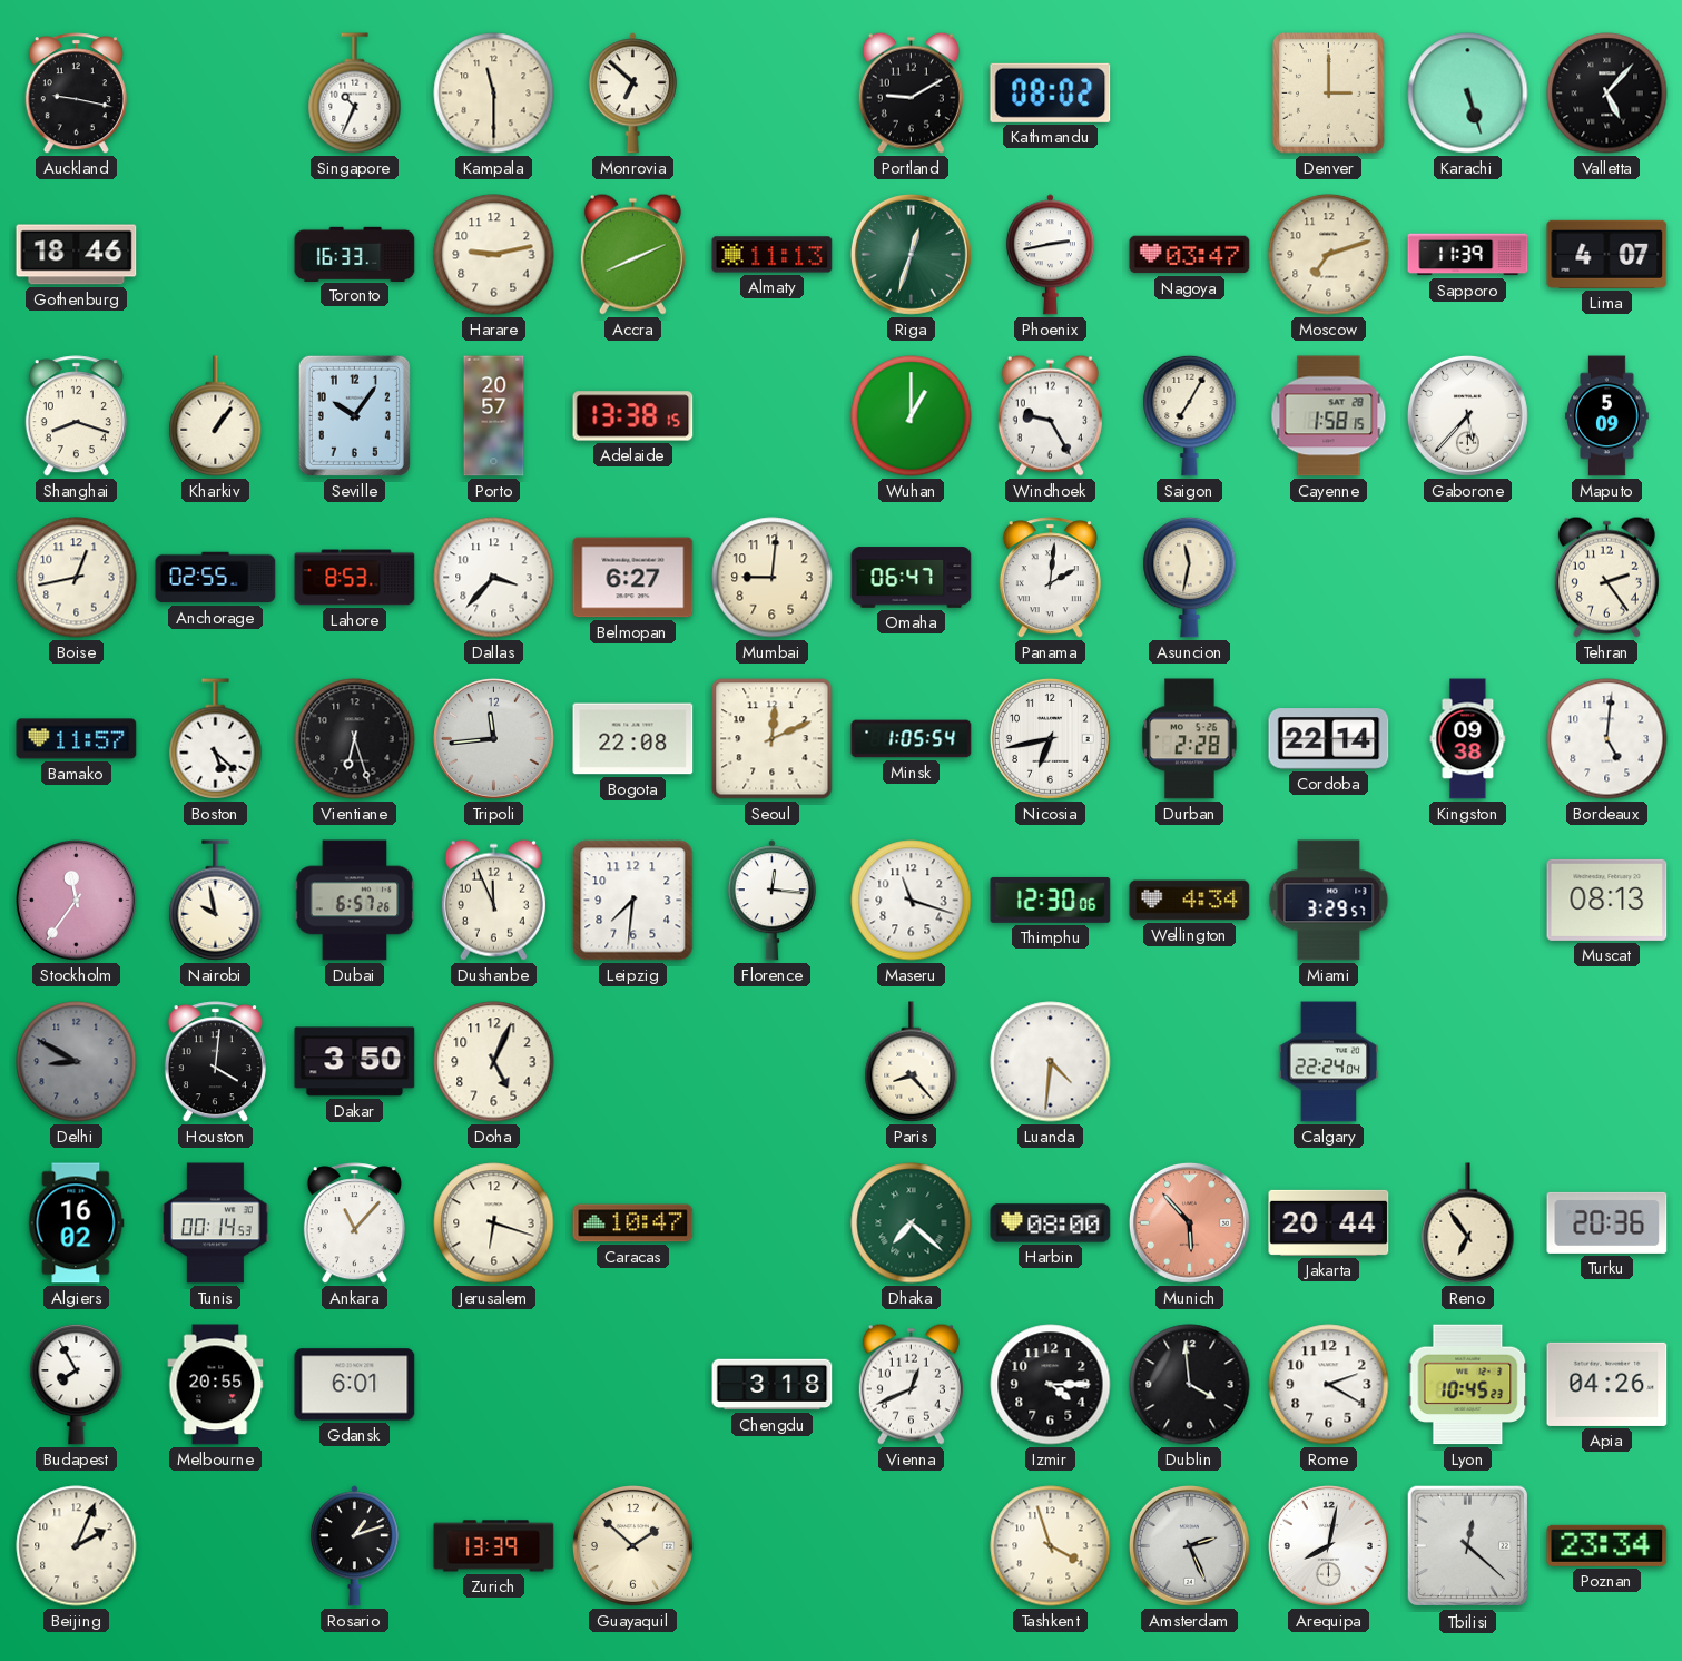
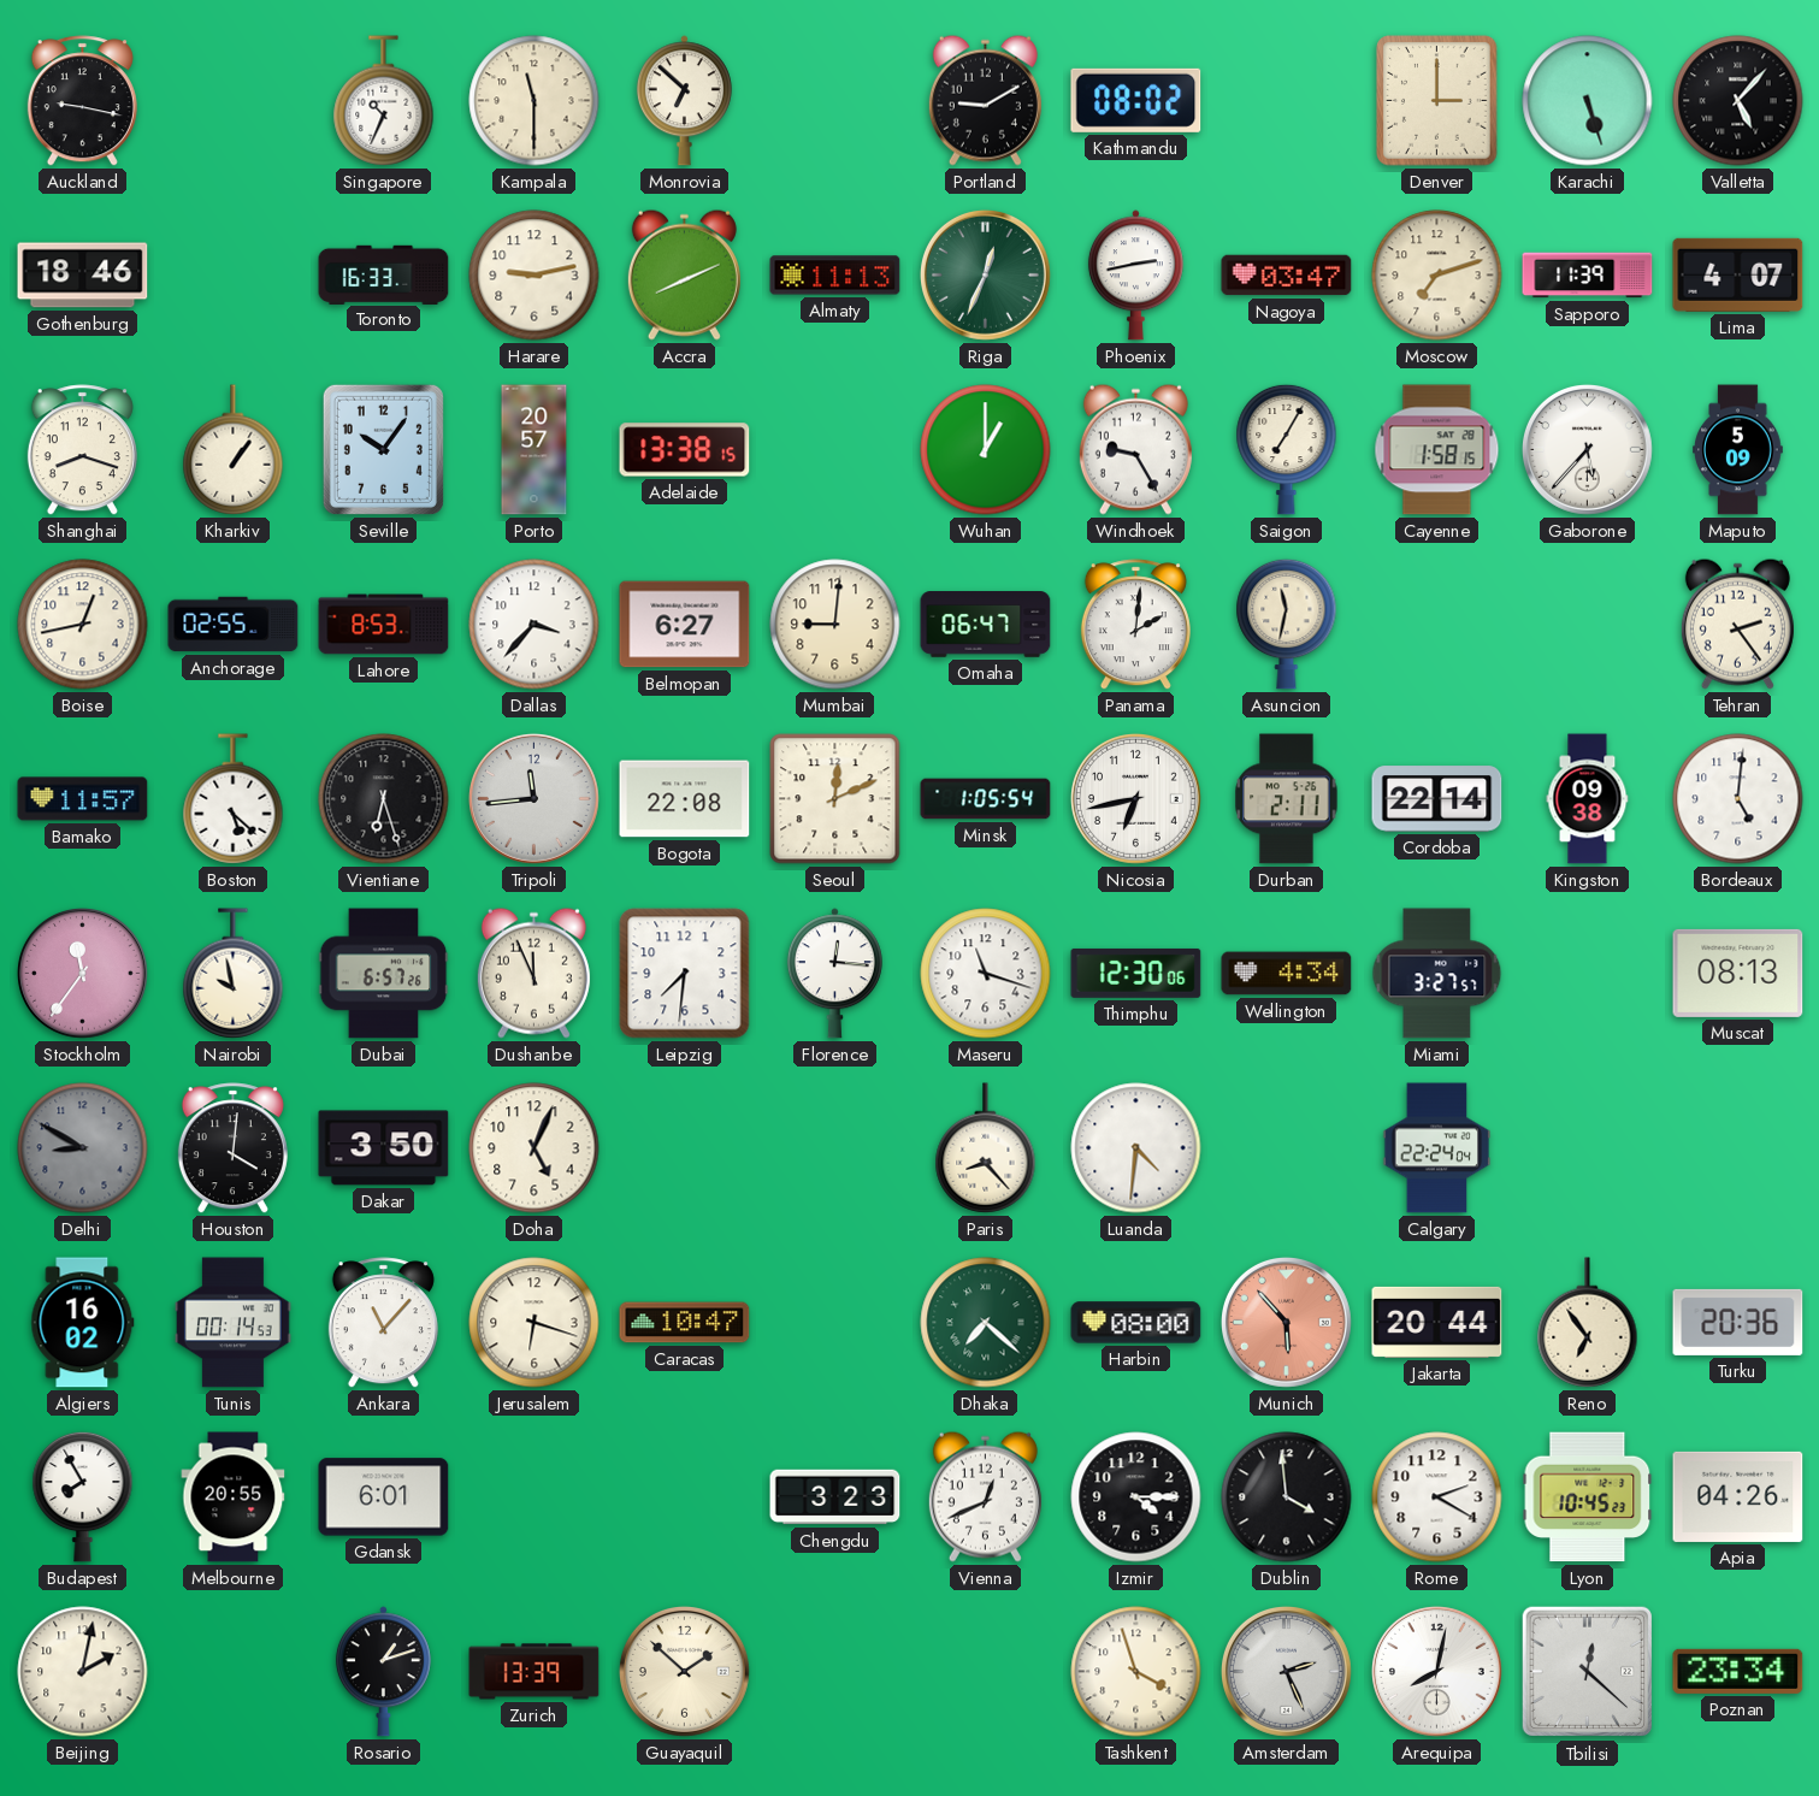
Riga: 12:33 -> 12:34 (985, 274)
Durban: 2:28 -> 2:11 (1287, 799)
Miami: 3:29 -> 3:27 (1437, 974)
Chengdu: 3:18 -> 3:23 (835, 1497)
Beijing: 2:04 -> 2:02 (83, 1672)
